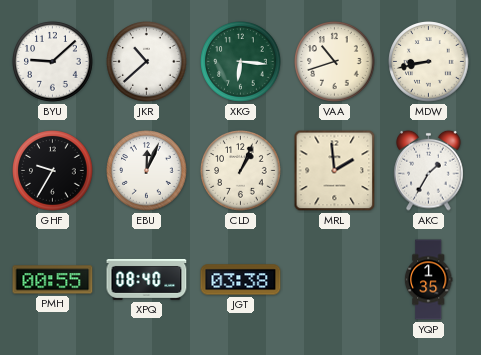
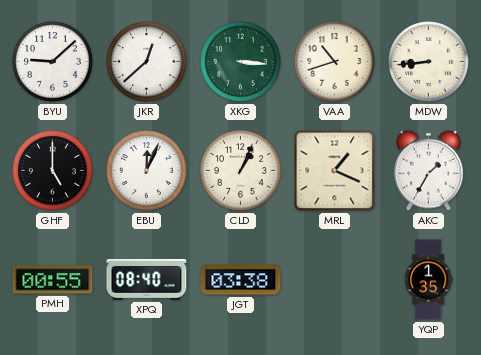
JKR: 10:38 -> 12:38 (147, 62)
XKG: 6:16 -> 3:16 (241, 62)
MDW: 8:43 -> 8:44 (429, 62)
GHF: 9:35 -> 5:00 (53, 171)
MRL: 1:59 -> 1:19 (335, 171)
